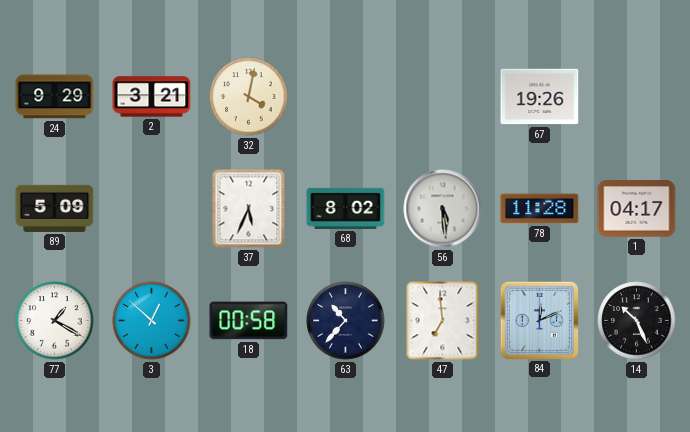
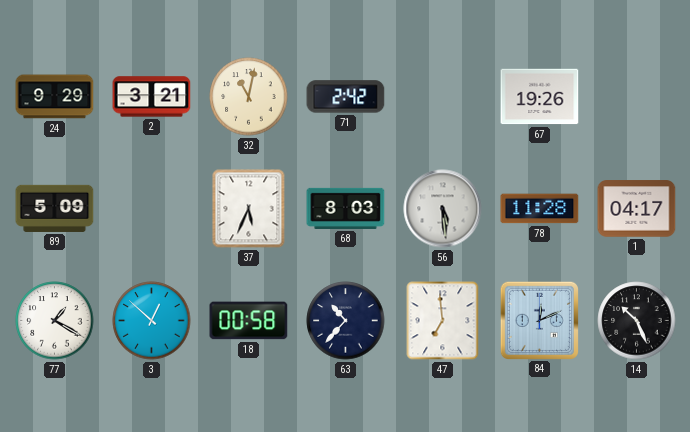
32: 4:02 -> 11:02 (249, 97)
71: none -> 2:42 (346, 97)
68: 8:02 -> 8:03 (346, 208)
